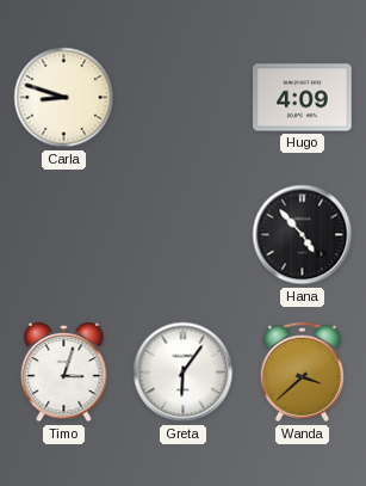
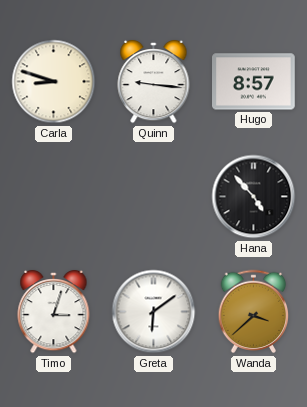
Quinn: none -> 9:16 (154, 82)
Hugo: 4:09 -> 8:57 (254, 82)
Greta: 6:06 -> 6:09 (154, 312)
